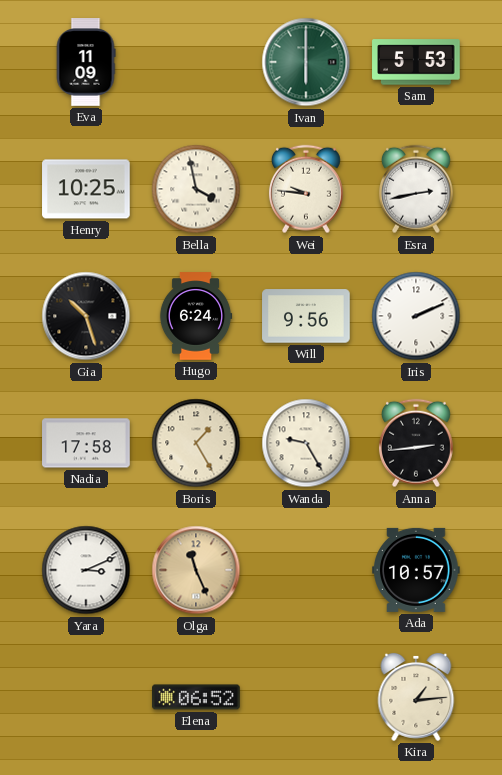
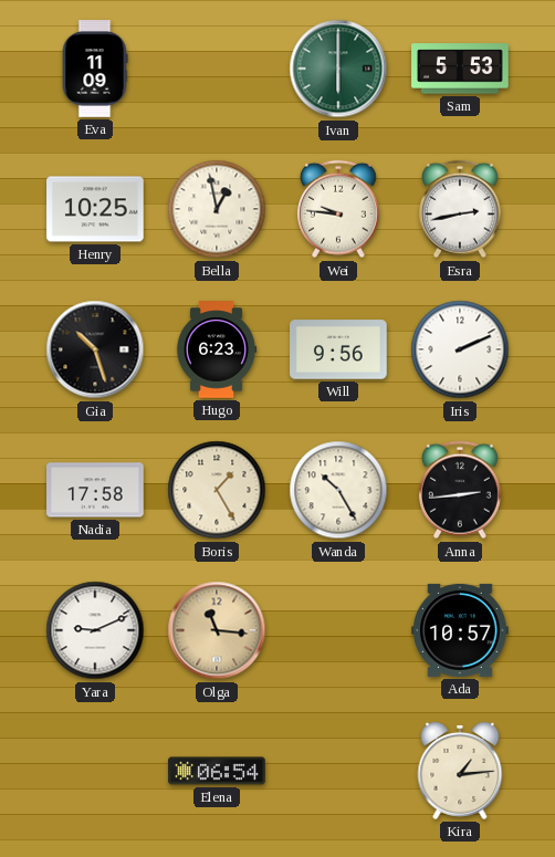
Bella: 3:58 -> 12:58 (217, 209)
Hugo: 6:24 -> 6:23 (217, 349)
Wanda: 9:25 -> 10:25 (338, 490)
Yara: 3:11 -> 9:11 (95, 630)
Olga: 11:26 -> 11:16 (217, 630)
Elena: 06:52 -> 06:54 (217, 771)
